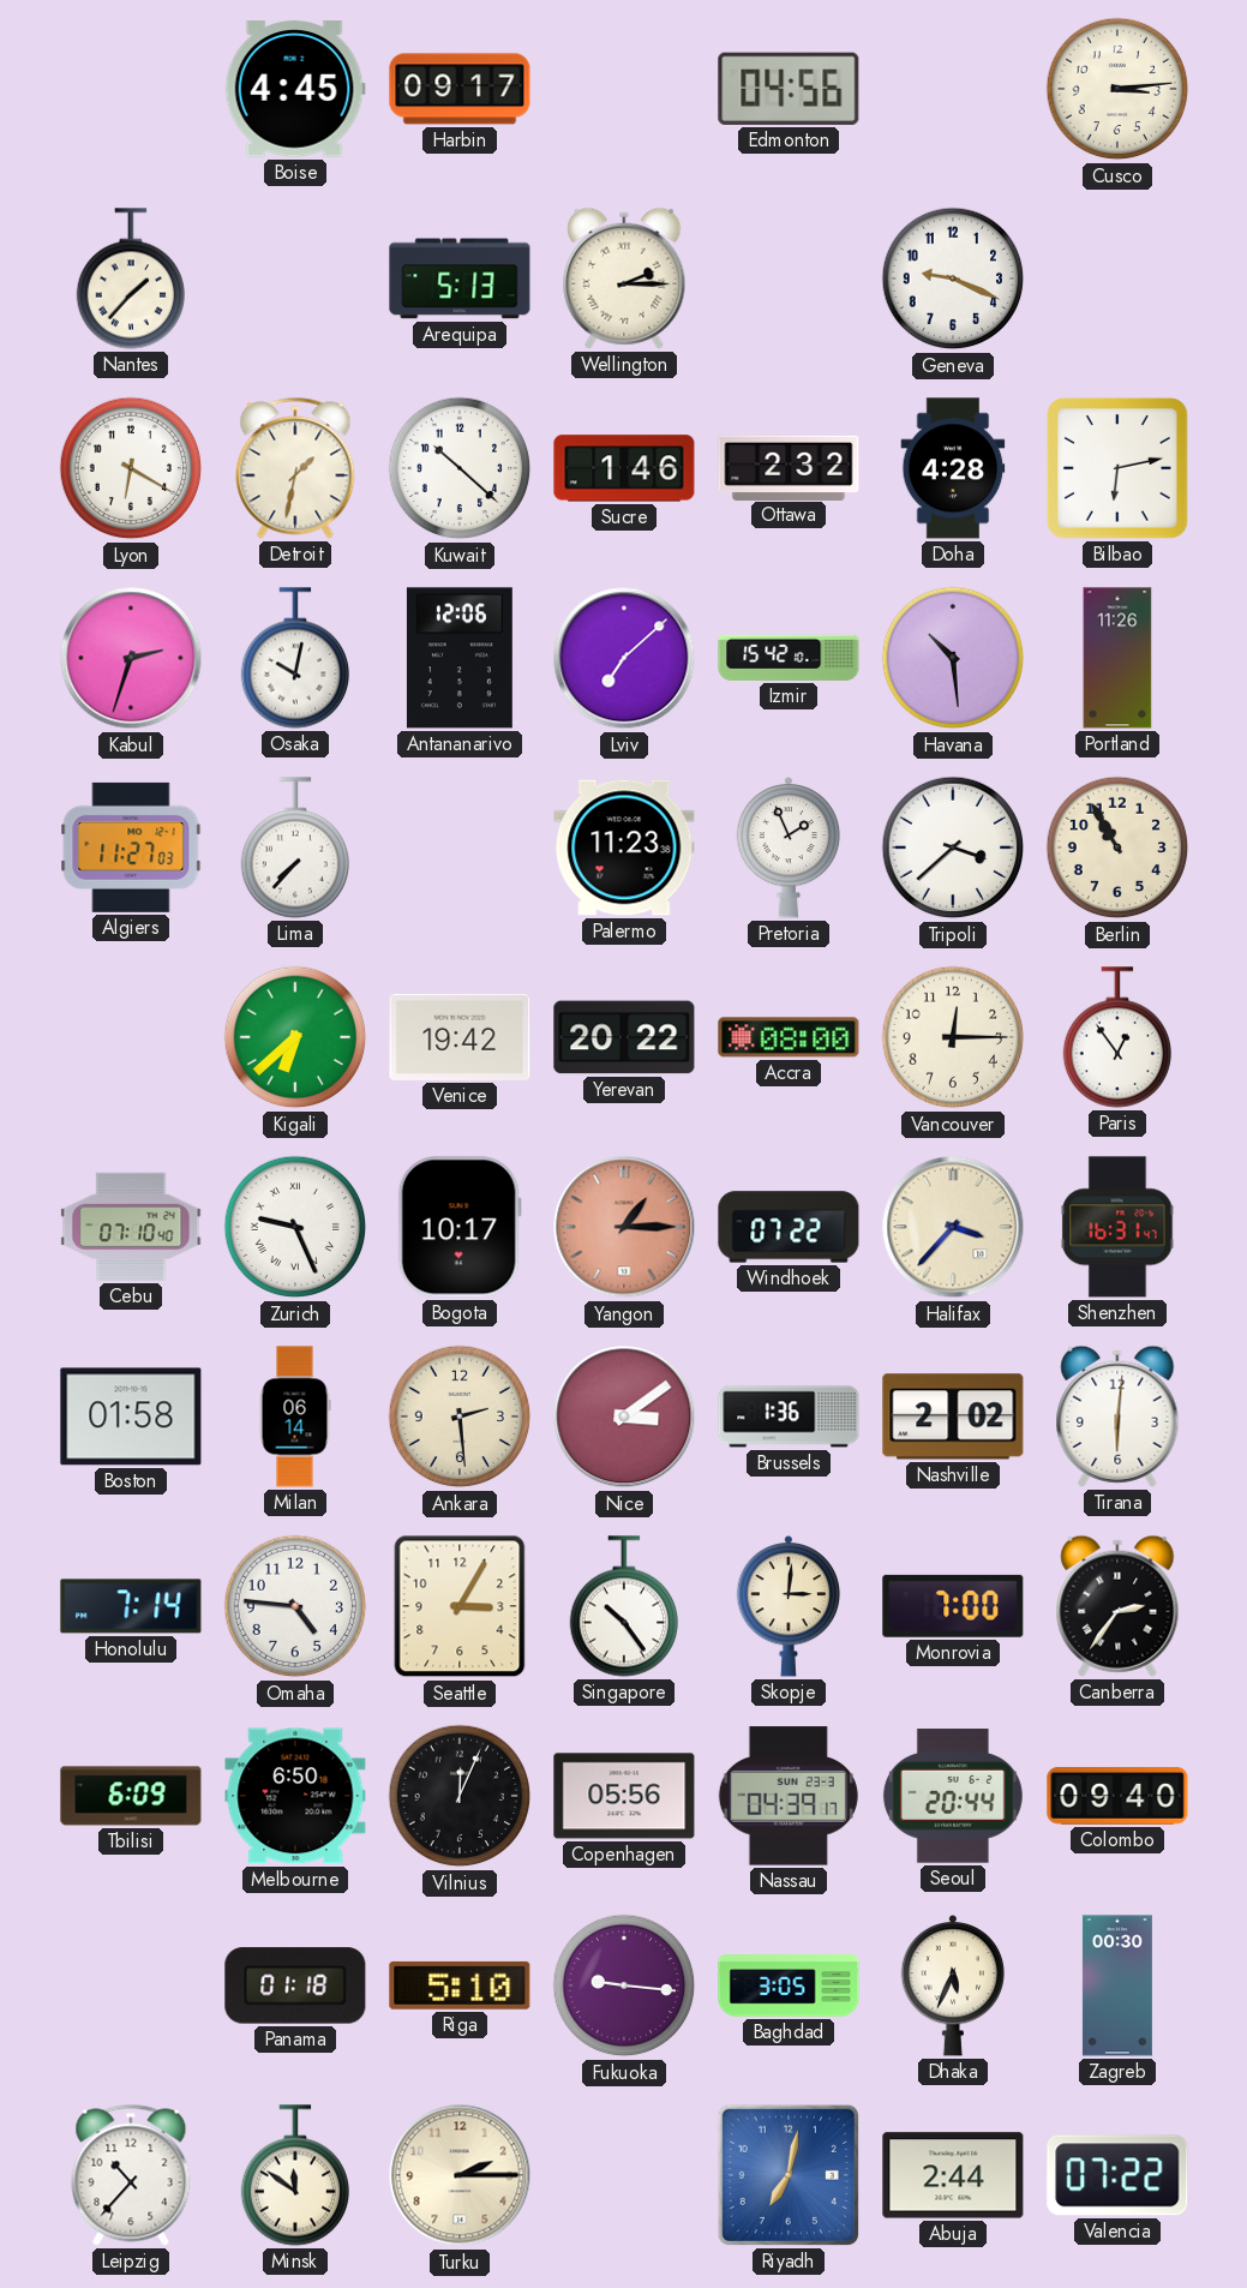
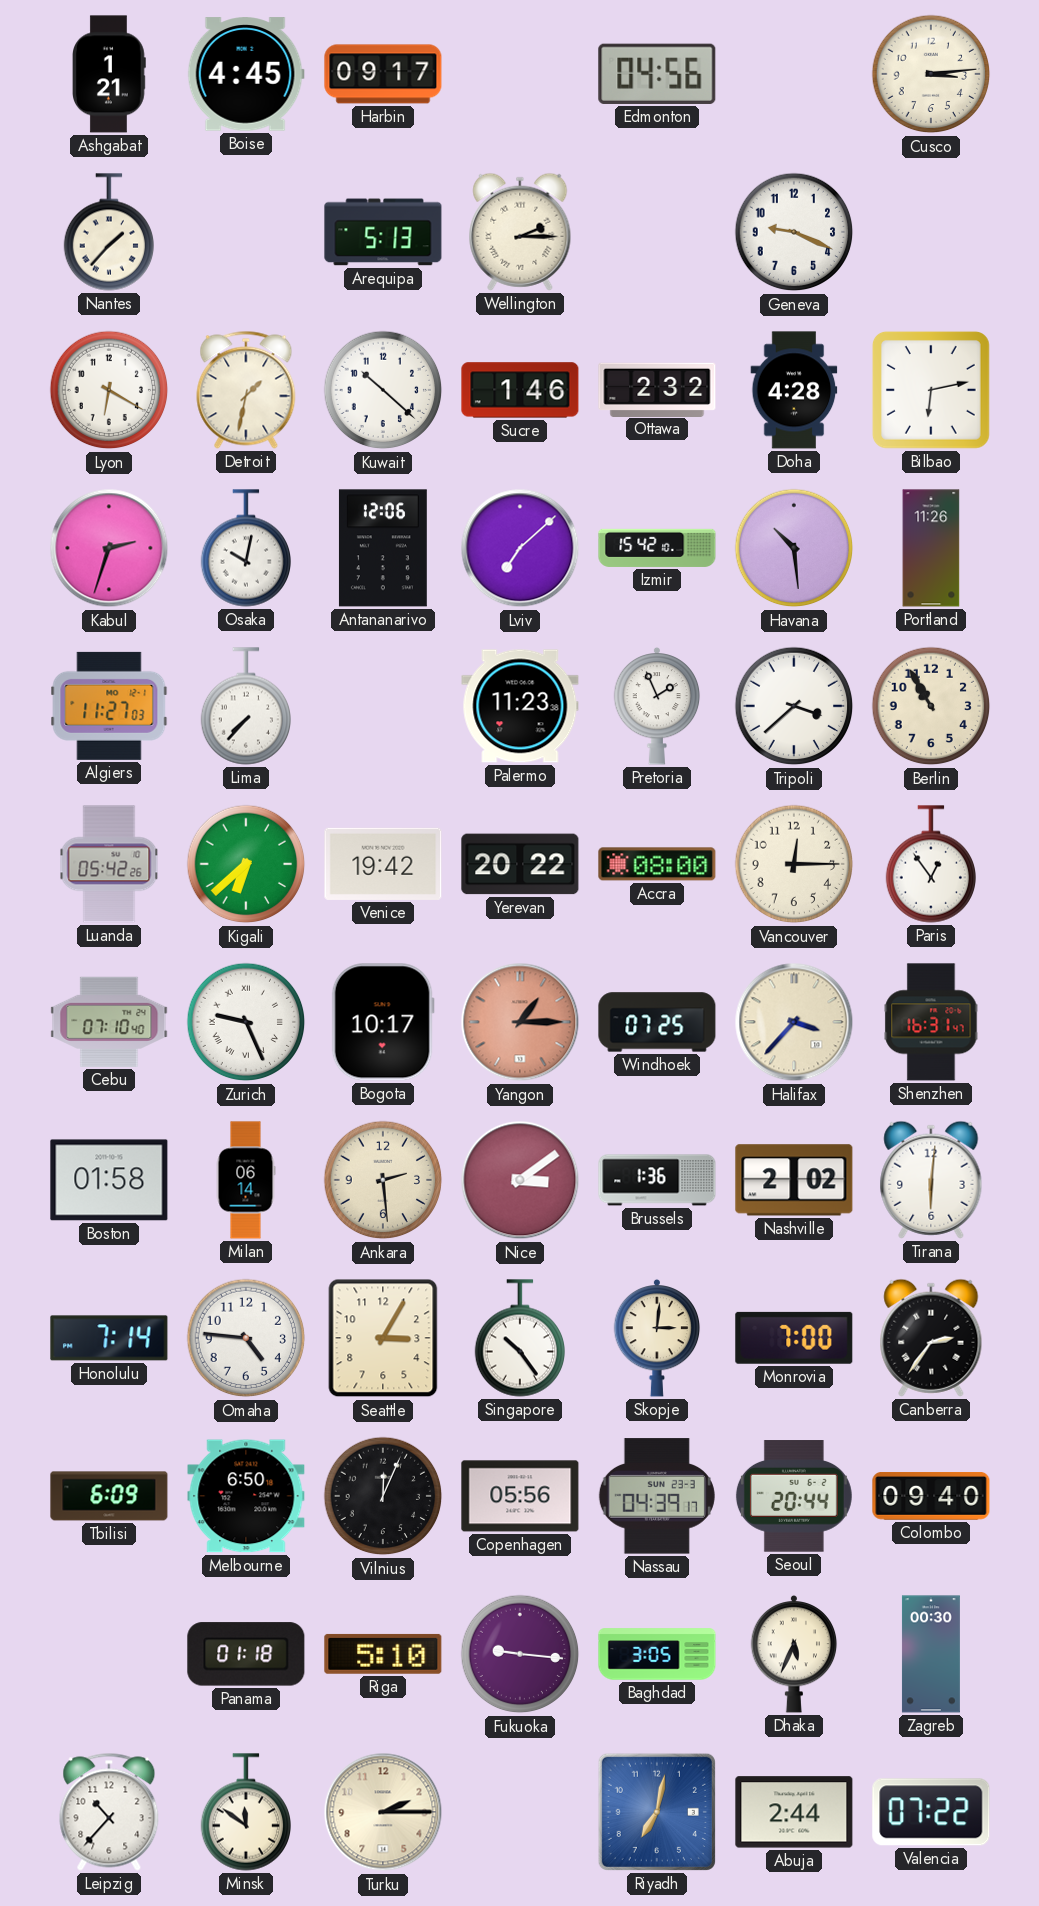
Ashgabat: none -> 1:21 (110, 74)
Luanda: none -> 05:42 (109, 864)
Windhoek: 07:22 -> 07:25 (657, 1022)
